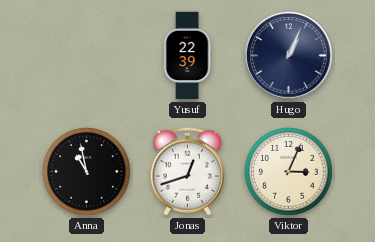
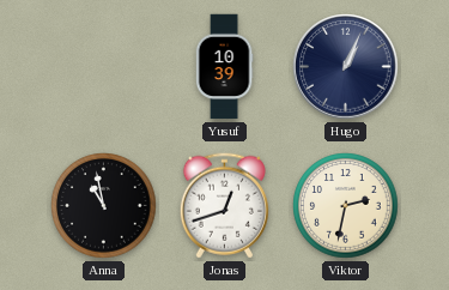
Yusuf: 22:39 -> 10:39 (224, 67)
Viktor: 3:04 -> 2:32 (346, 206)
